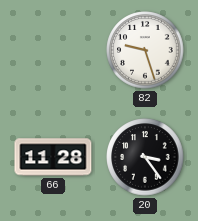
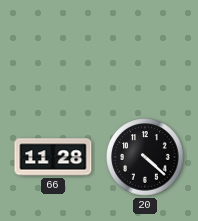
82: 9:27 -> none (145, 50)
20: 3:24 -> 4:22 (145, 157)
